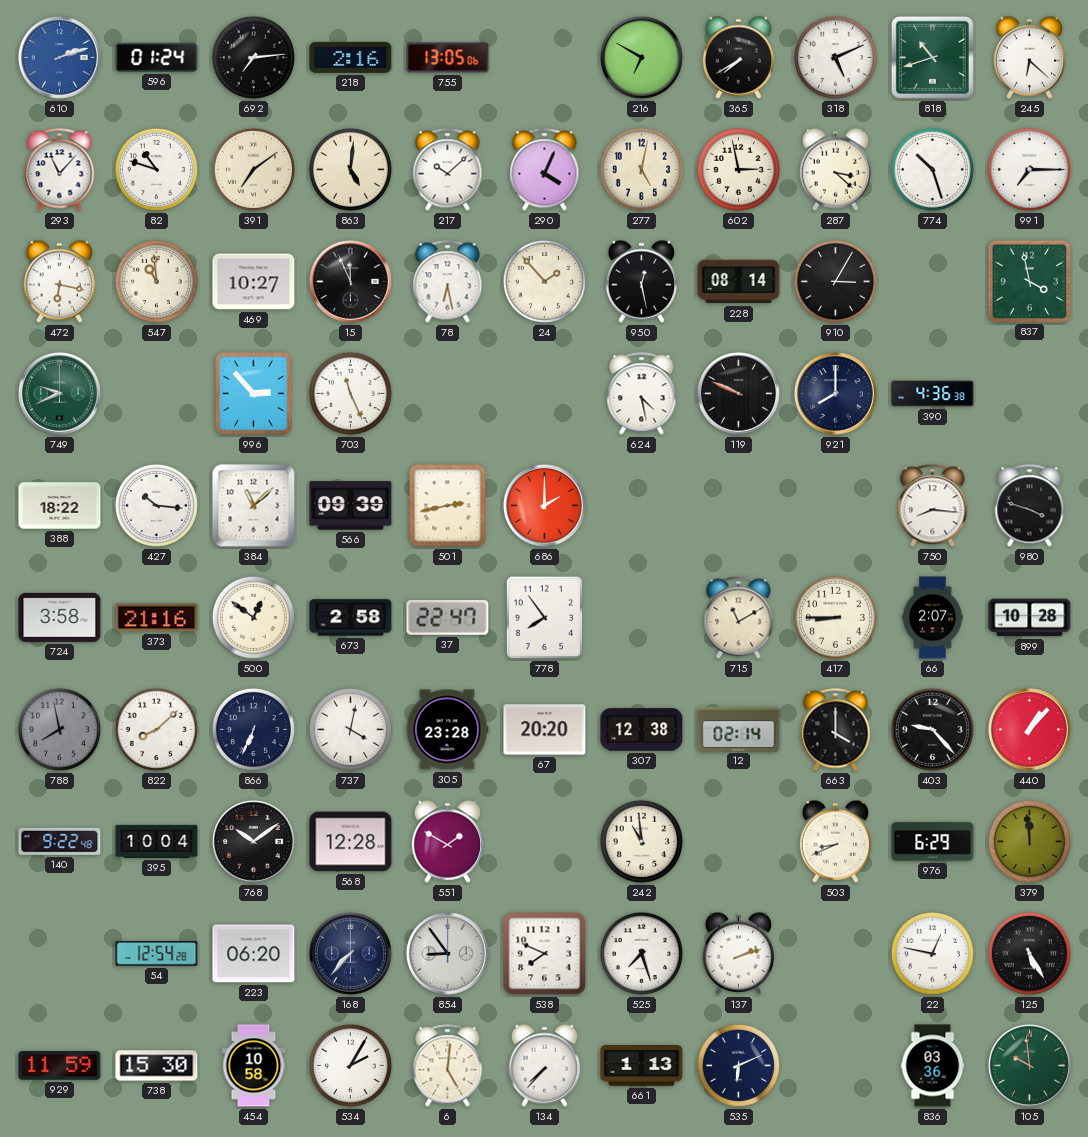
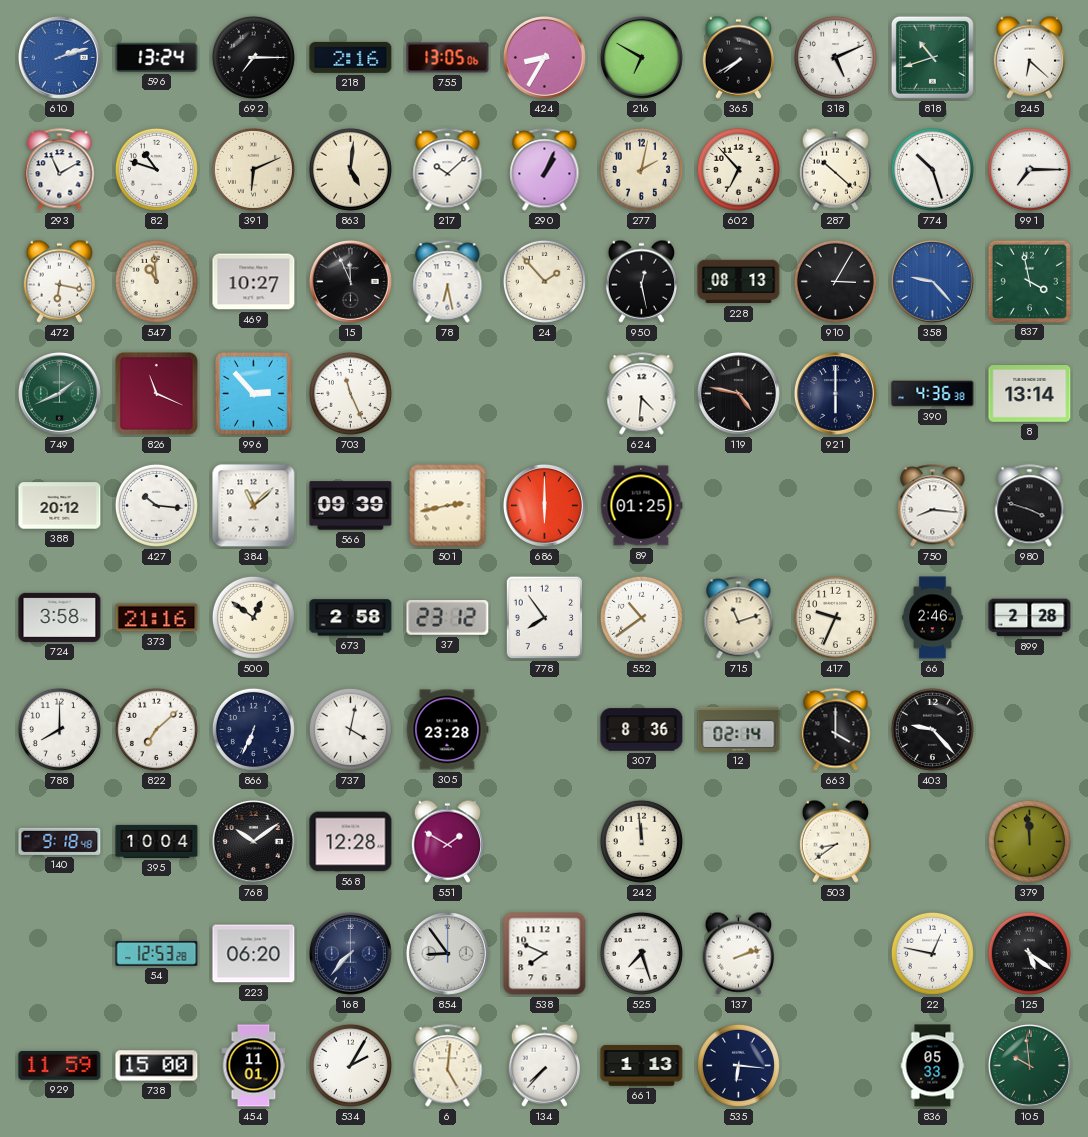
596: 01:24 -> 13:24 (157, 57)
692: 7:14 -> 7:15 (253, 57)
424: none -> 8:35 (544, 57)
293: 11:07 -> 11:10 (60, 170)
391: 7:09 -> 6:11 (253, 169)
290: 4:04 -> 1:04 (545, 170)
277: 5:02 -> 2:02 (641, 169)
602: 2:58 -> 6:53 (738, 169)
287: 3:22 -> 10:22 (835, 169)
228: 08:14 -> 08:13 (739, 282)
358: none -> 9:23 (932, 281)
749: 9:41 -> 1:41 (59, 393)
826: none -> 11:19 (157, 394)
624: 4:28 -> 4:31 (642, 394)
119: 9:49 -> 4:47 (738, 393)
921: 8:00 -> 6:00 (835, 393)
8: none -> 13:14 (1030, 394)
388: 18:22 -> 20:12 (60, 506)
686: 2:00 -> 6:00 (544, 505)
89: none -> 01:25 (641, 506)
37: 22:47 -> 23:12 (448, 618)
552: none -> 10:39 (641, 617)
715: 11:10 -> 11:12 (739, 618)
417: 8:45 -> 9:34 (835, 617)
66: 2:07 -> 2:46 (933, 618)
899: 10:28 -> 2:28 (1030, 618)
788: 7:58 -> 8:00 (59, 729)
788 dial: grey -> white (59, 729)
822: 8:08 -> 7:08 (156, 729)
67: 20:20 -> none (545, 730)
307: 12:38 -> 8:36 (642, 730)
440: 1:07 -> none (1029, 729)
140: 9:22 -> 9:18 (60, 841)
242: 10:59 -> 11:59 (641, 841)
503: 8:41 -> 8:39 (835, 841)
976: 6:29 -> none (933, 842)
54: 12:54 -> 12:53 (157, 953)
125: 5:25 -> 5:21 (1029, 953)
738: 15:30 -> 15:00 (157, 1066)
454: 10:58 -> 11:01 (254, 1066)
535: 6:11 -> 6:16 (738, 1065)
836: 03:36 -> 05:33 (933, 1066)
